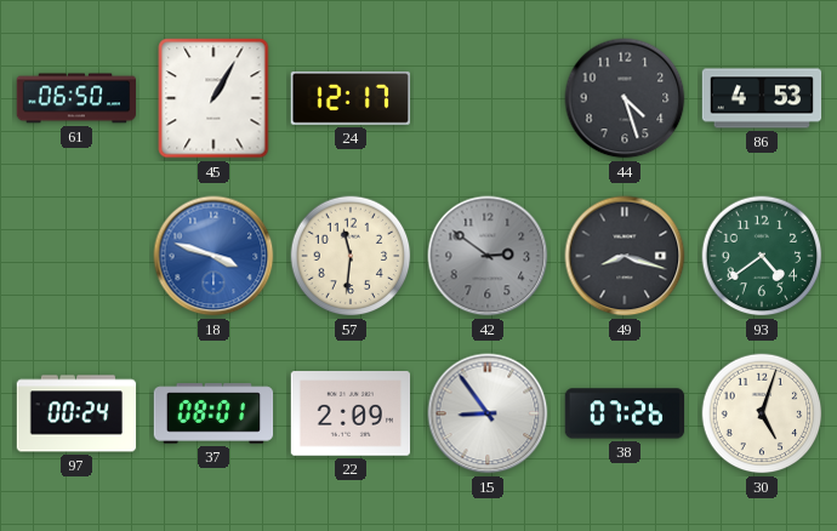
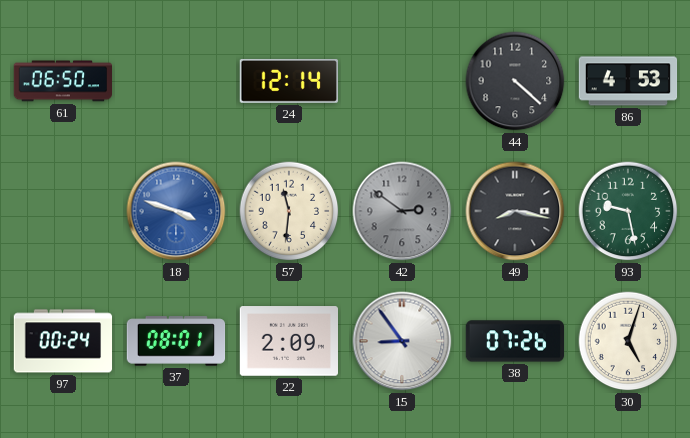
45: 1:05 -> none (213, 98)
24: 12:17 -> 12:14 (288, 81)
44: 4:27 -> 4:22 (515, 81)
49: 8:18 -> 8:17 (515, 211)
93: 4:39 -> 9:28 (628, 211)
